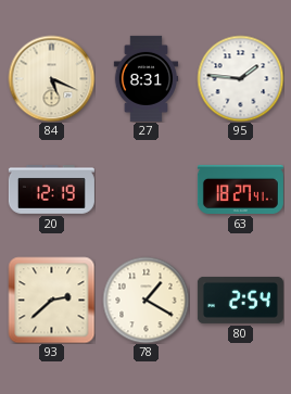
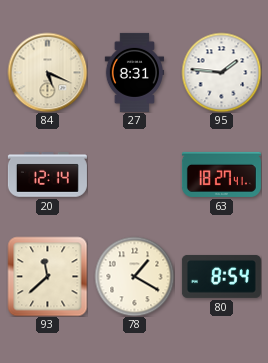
20: 12:19 -> 12:14 (47, 175)
93: 2:38 -> 11:38 (47, 276)
80: 2:54 -> 8:54 (221, 276)
